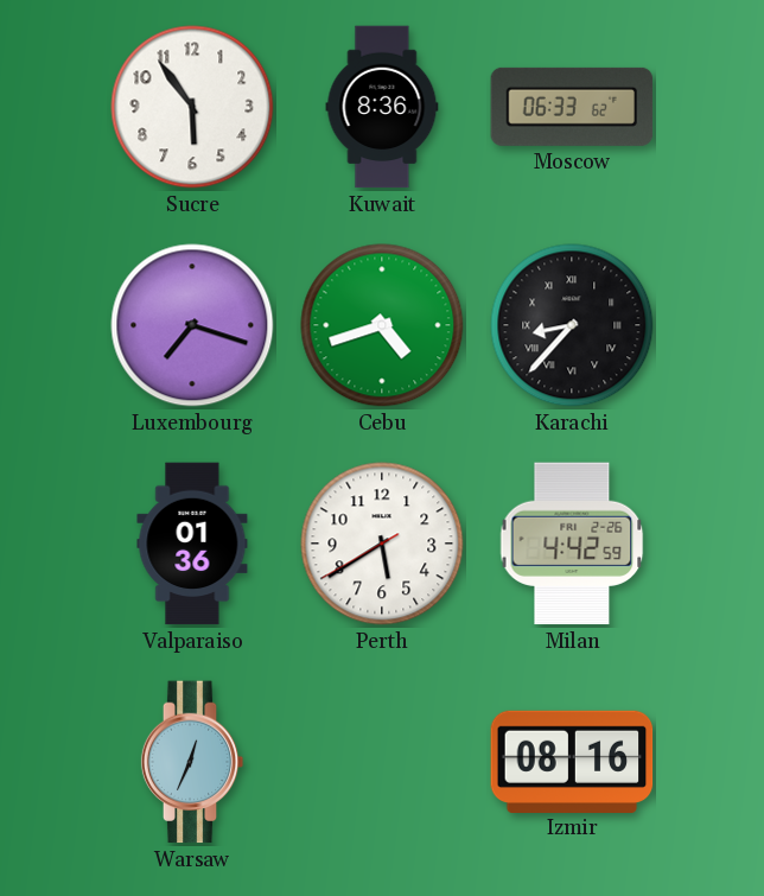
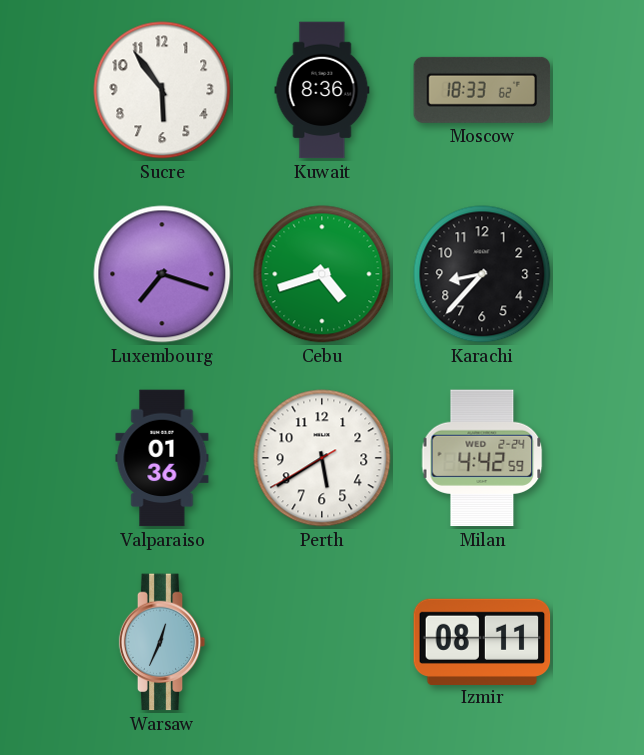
Moscow: 06:33 -> 18:33 (482, 90)
Karachi numerals: Roman -> Arabic (482, 274)
Milan date: FRI 2-26 -> WED 2-24 (482, 458)
Izmir: 08:16 -> 08:11 (482, 641)
